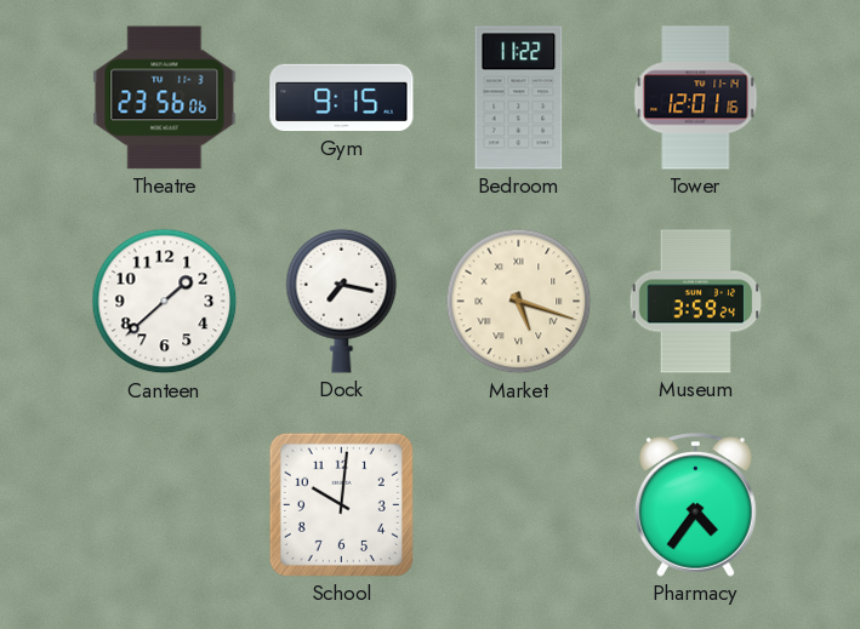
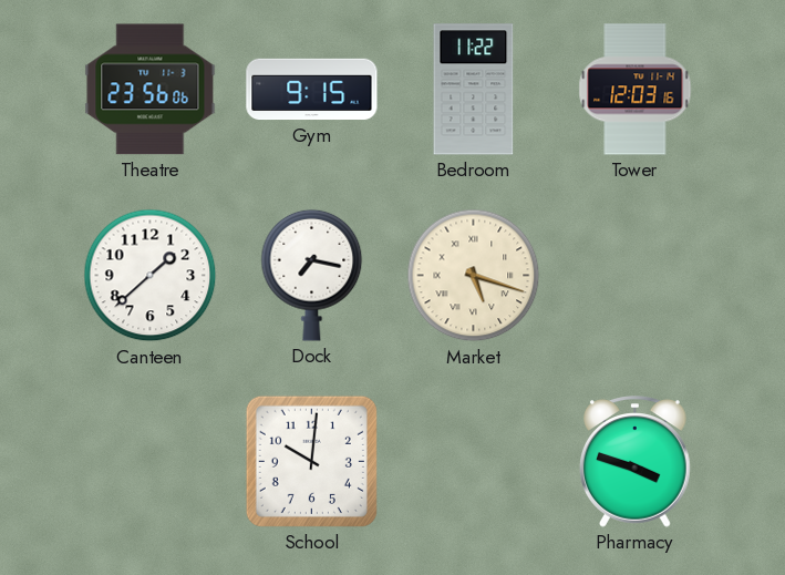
Tower: 12:01 -> 12:03 (636, 90)
Museum: 3:59 -> none (696, 302)
Pharmacy: 4:36 -> 3:48 (636, 462)
